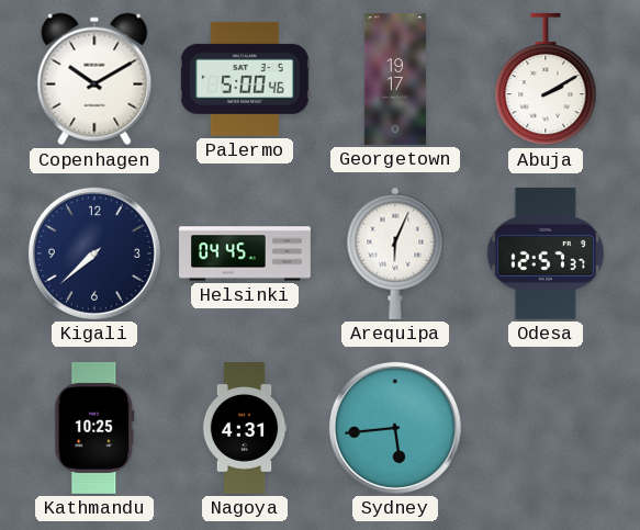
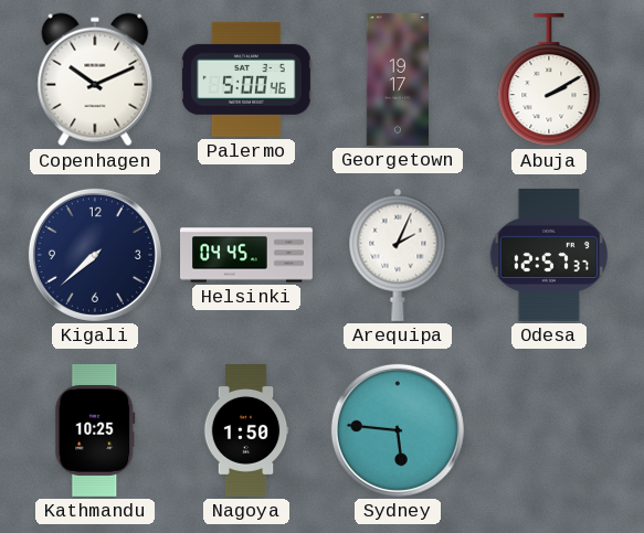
Copenhagen: 10:10 -> 10:11 (95, 79)
Arequipa: 6:04 -> 2:04 (398, 255)
Nagoya: 4:31 -> 1:50 (246, 431)
Sydney: 5:44 -> 5:46 (398, 430)
